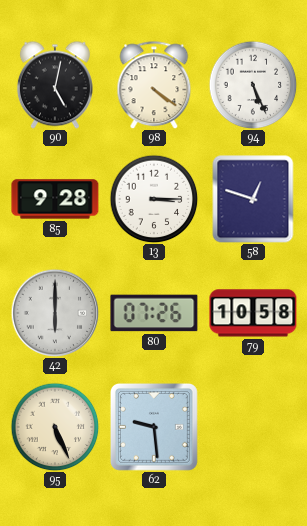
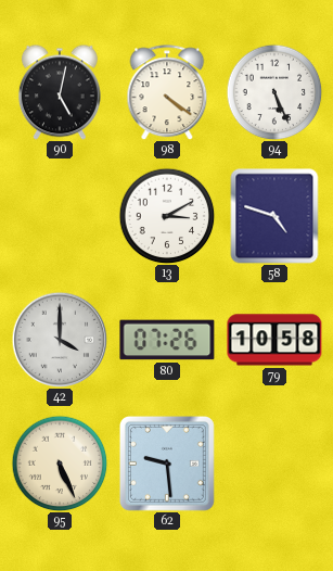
85: 9:28 -> none (55, 199)
13: 3:15 -> 3:10 (167, 216)
58: 12:48 -> 4:48 (274, 216)
42: 6:00 -> 4:00 (60, 340)
